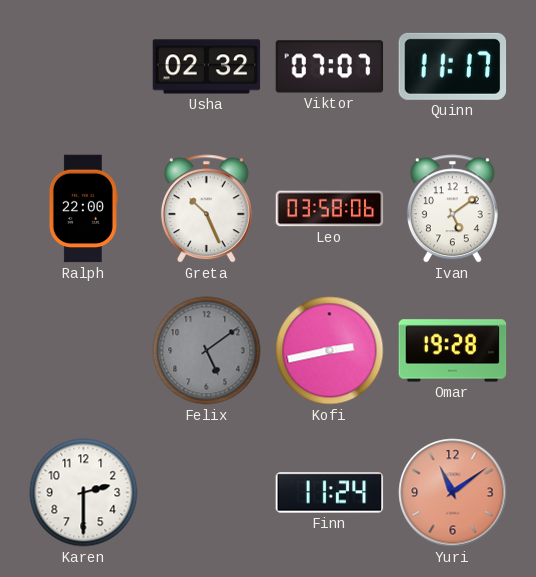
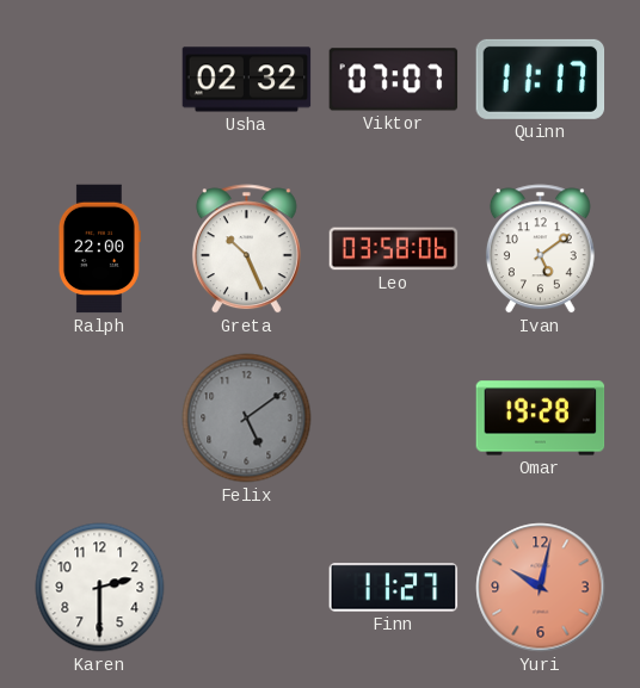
Kofi: 2:43 -> none (330, 351)
Finn: 11:24 -> 11:27 (394, 588)
Yuri: 11:09 -> 10:02 (541, 588)
